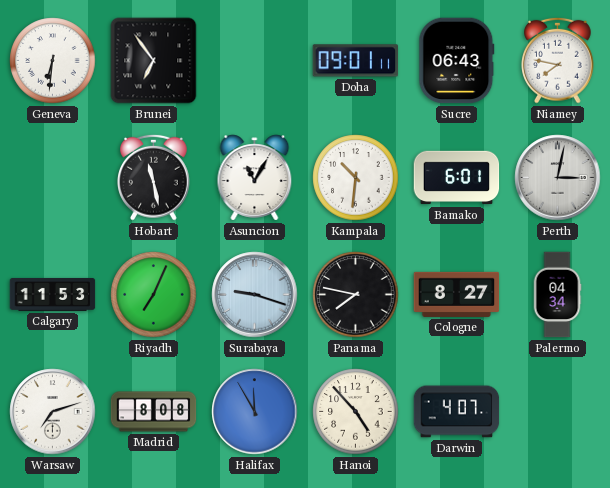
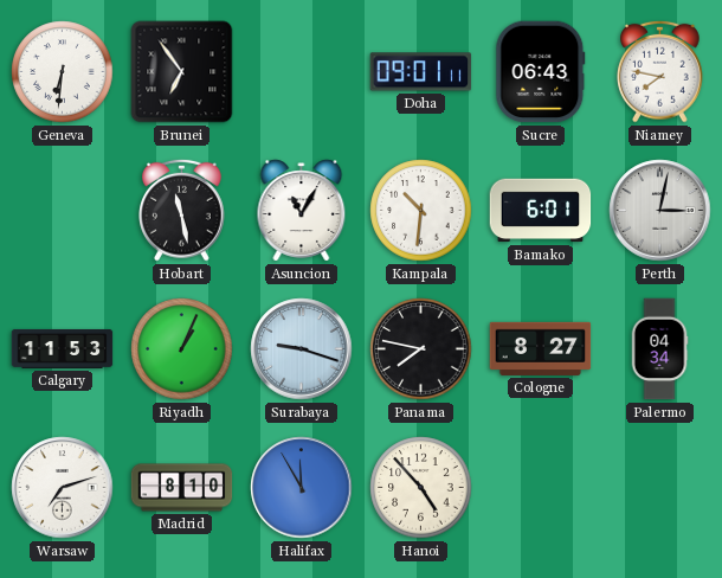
Riyadh: 7:04 -> 1:04 (182, 349)
Madrid: 8:08 -> 8:10 (182, 488)
Darwin: 4:07 -> none (457, 412)
